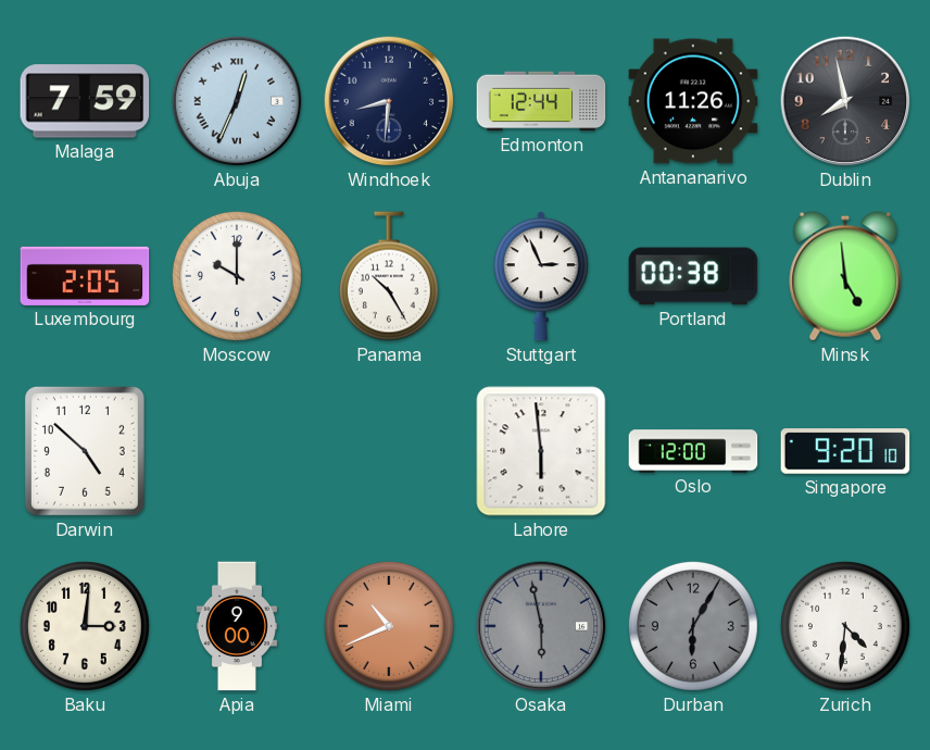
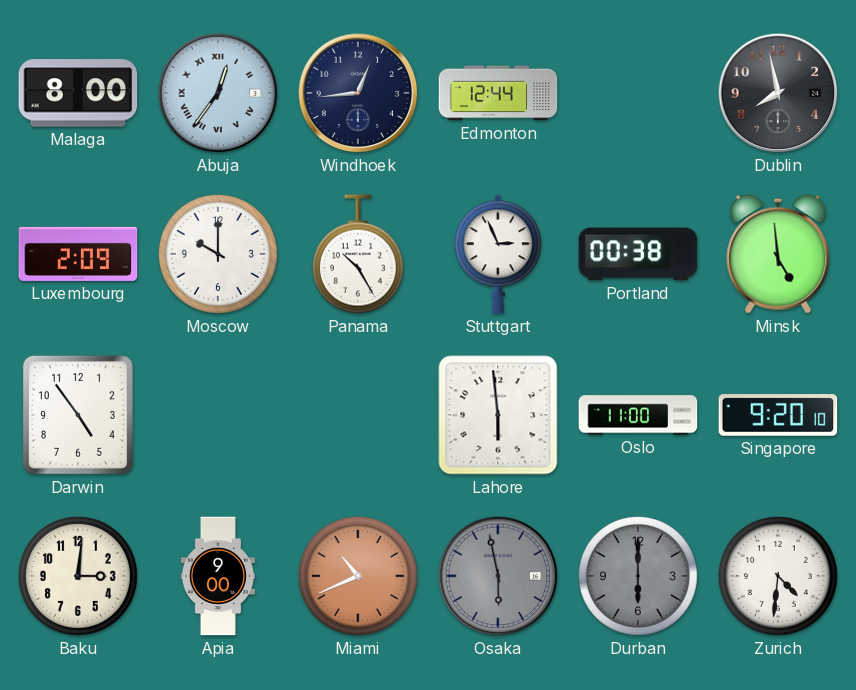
Malaga: 7:59 -> 8:00 (78, 93)
Abuja: 12:34 -> 12:36 (218, 93)
Windhoek: 8:31 -> 12:44 (358, 93)
Antananarivo: 11:26 -> none (693, 101)
Luxembourg: 2:05 -> 2:09 (78, 254)
Darwin: 4:52 -> 4:54 (78, 415)
Oslo: 12:00 -> 11:00 (638, 415)
Durban: 6:05 -> 6:00 (638, 576)
